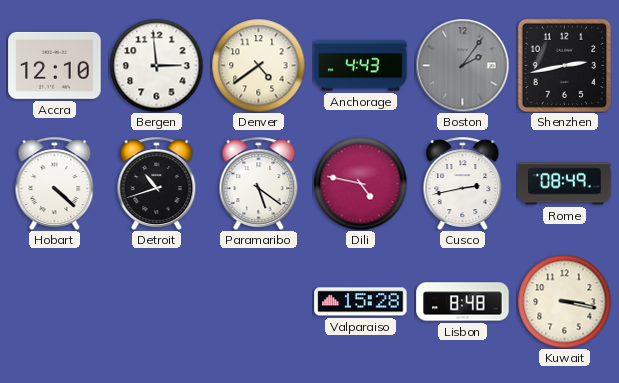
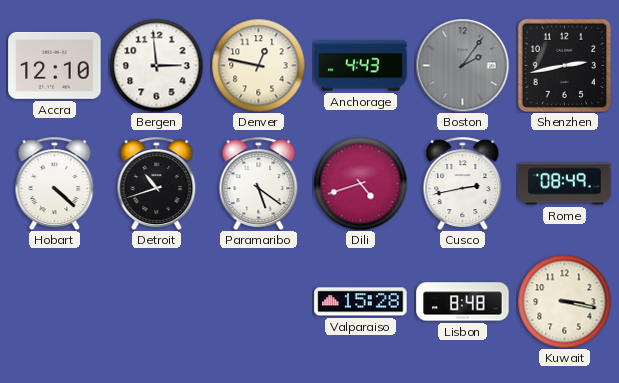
Denver: 4:39 -> 12:47 (258, 65)
Dili: 4:47 -> 4:42 (360, 183)
